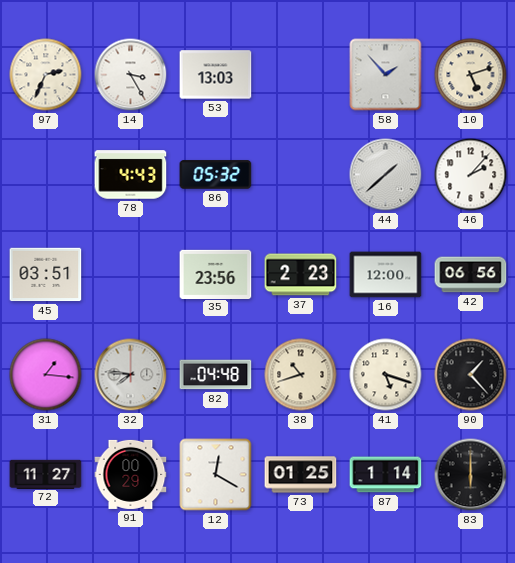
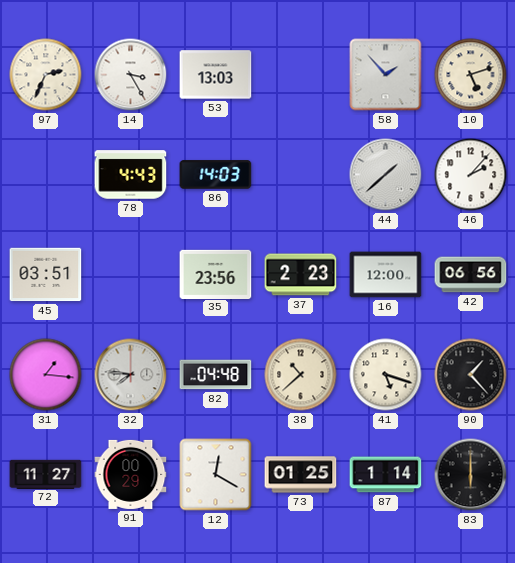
86: 05:32 -> 14:03 (216, 175)
38: 10:42 -> 10:38 (301, 375)
